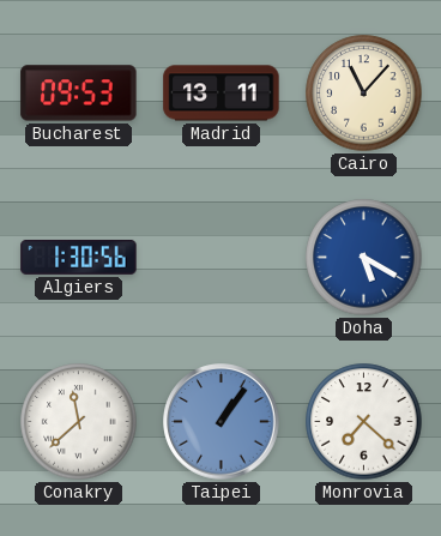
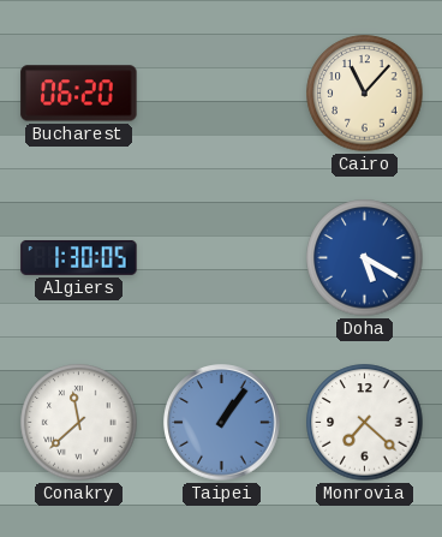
Bucharest: 09:53 -> 06:20 (79, 94)
Madrid: 13:11 -> none (222, 94)
Algiers: 1:30:56 -> 1:30:05 (79, 257)
